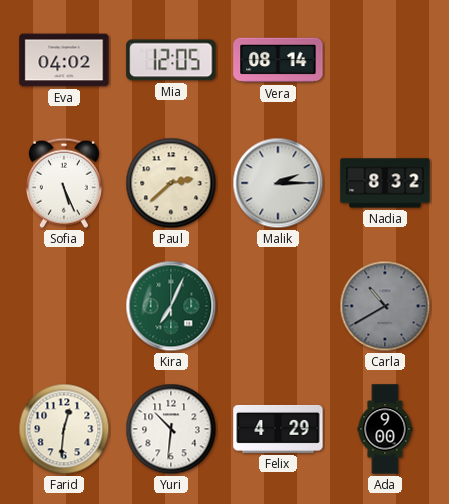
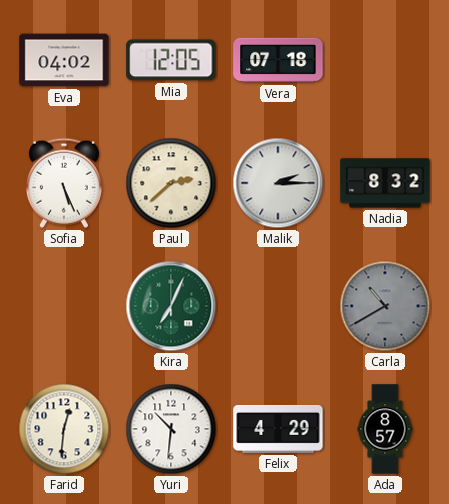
Vera: 08:14 -> 07:18 (278, 60)
Ada: 9:00 -> 8:57 (385, 429)
